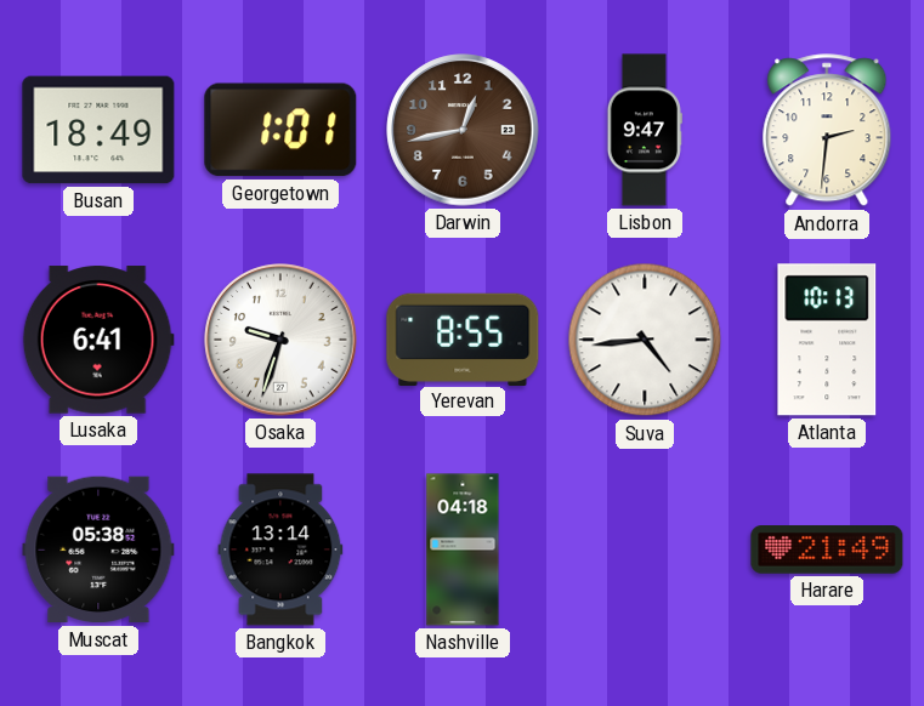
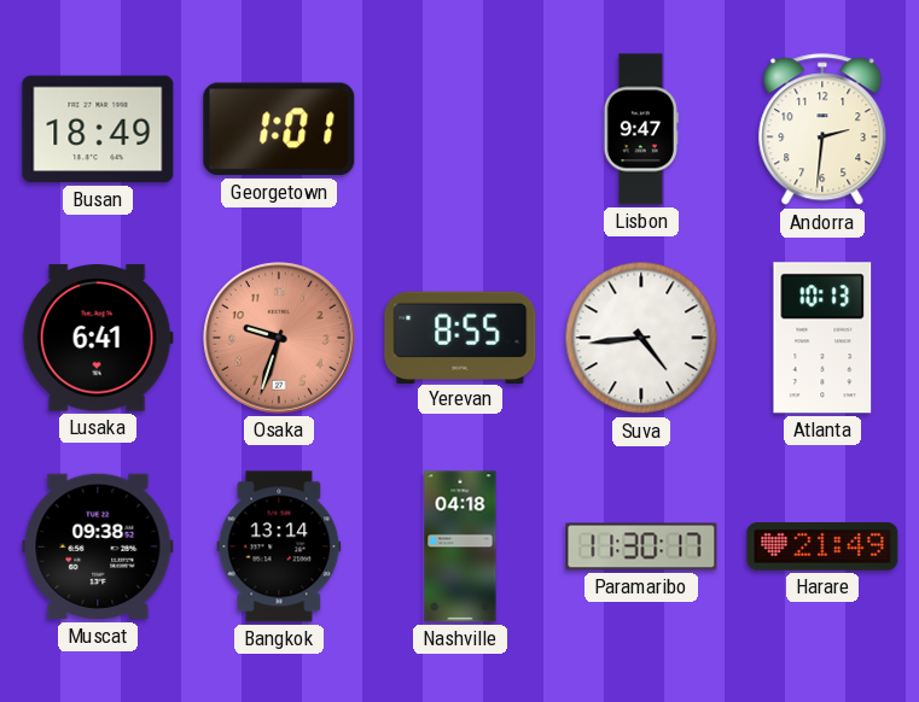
Darwin: 12:43 -> none (463, 130)
Osaka dial: white -> salmon (279, 338)
Muscat: 05:38 -> 09:38 (98, 546)
Paramaribo: none -> 11:30 (641, 546)
